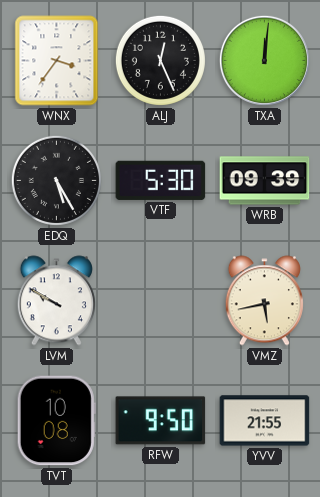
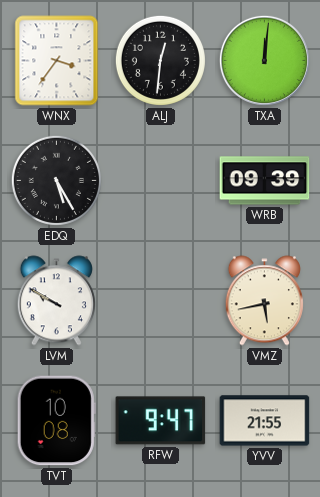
ALJ: 12:26 -> 12:31 (160, 60)
VTF: 5:30 -> none (161, 180)
RFW: 9:50 -> 9:47 (161, 421)
